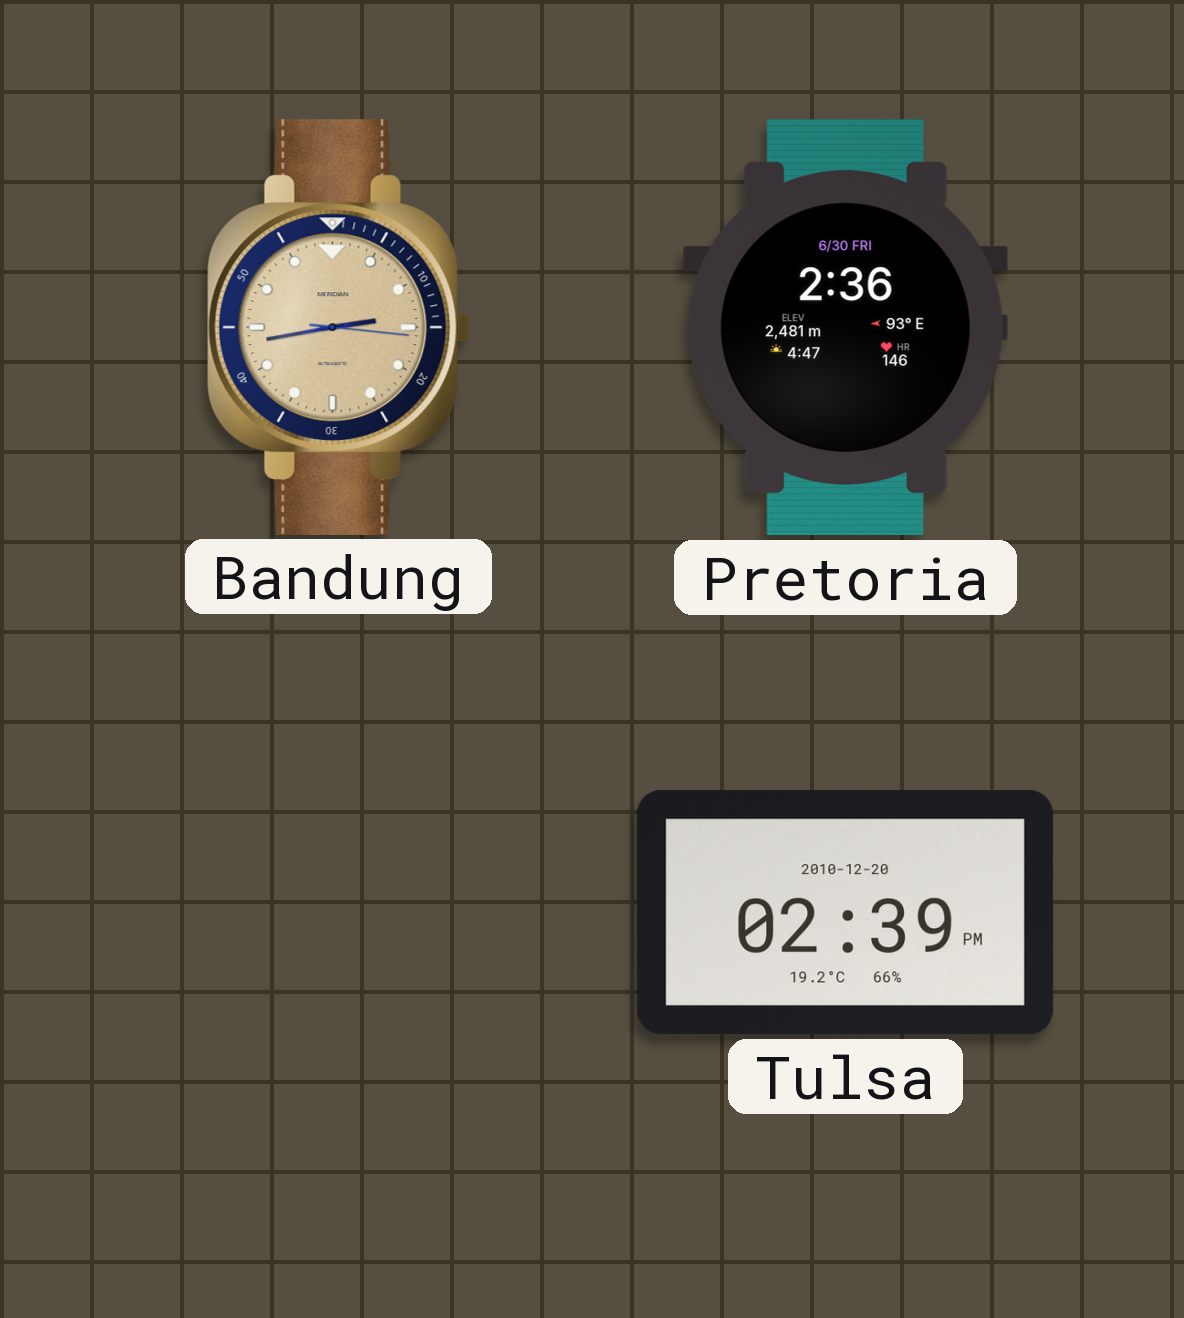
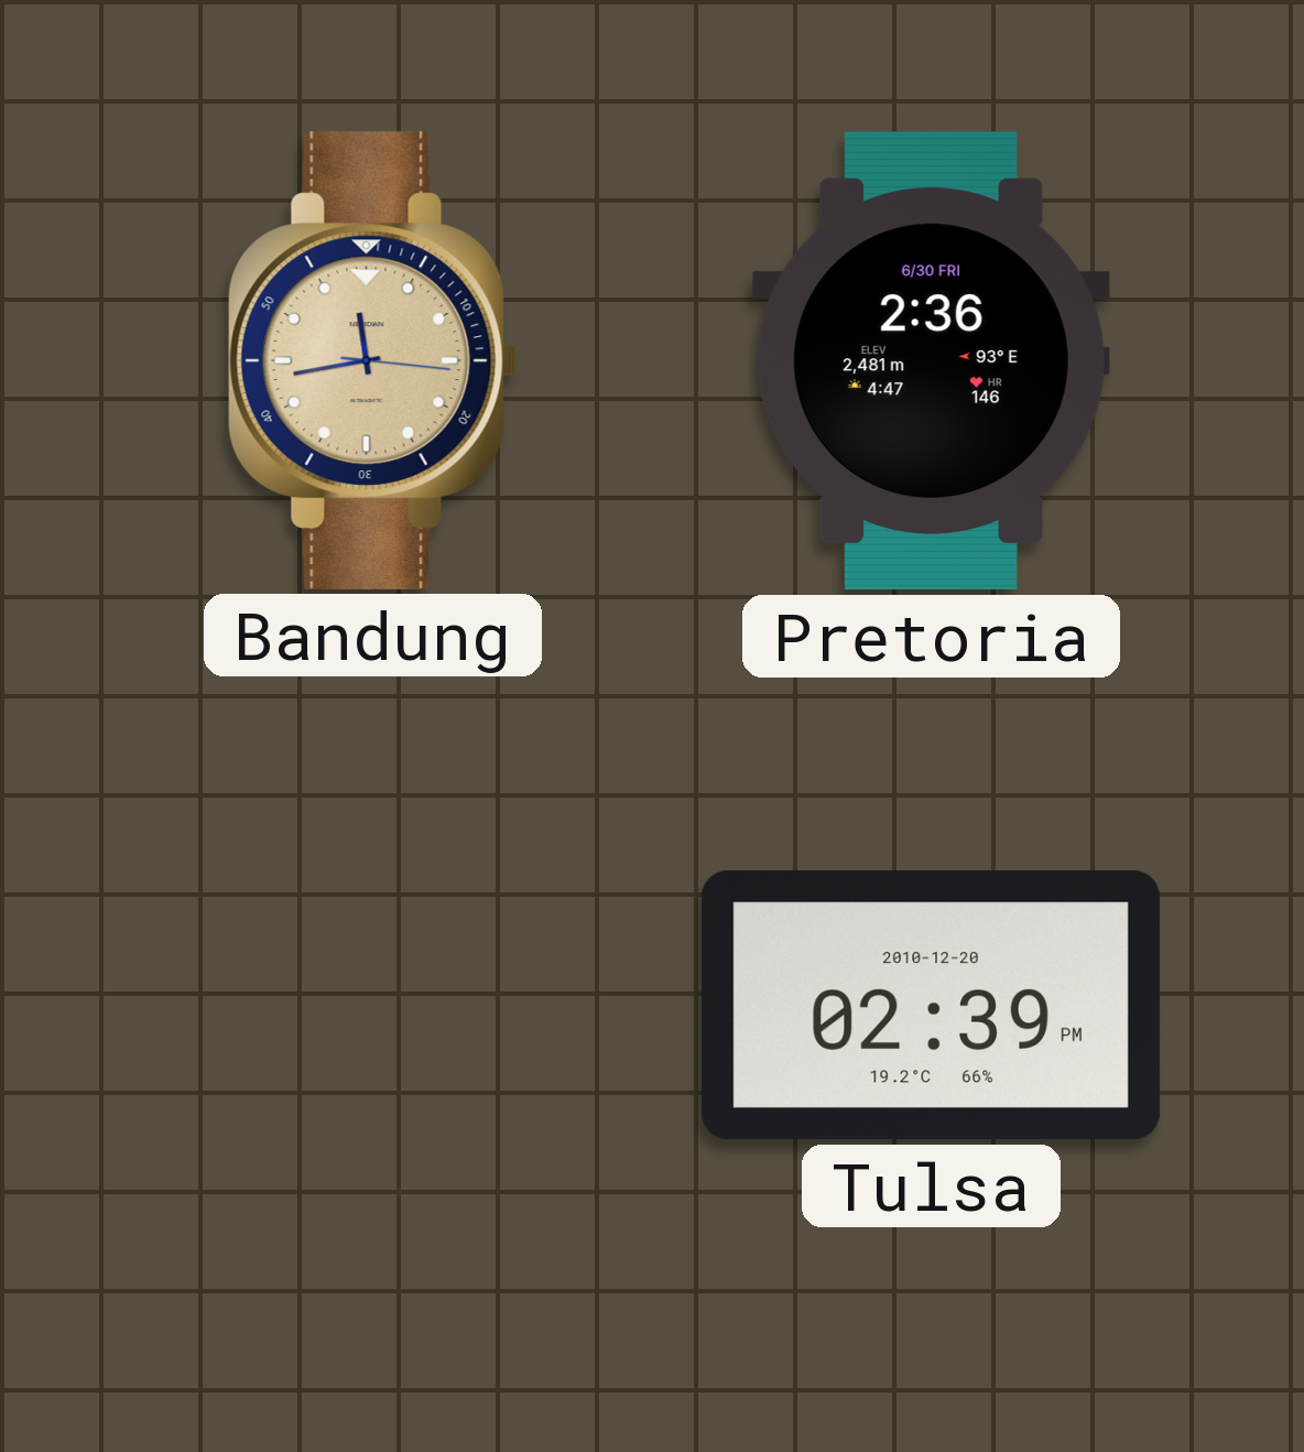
Bandung: 2:43 -> 11:43 (372, 360)
